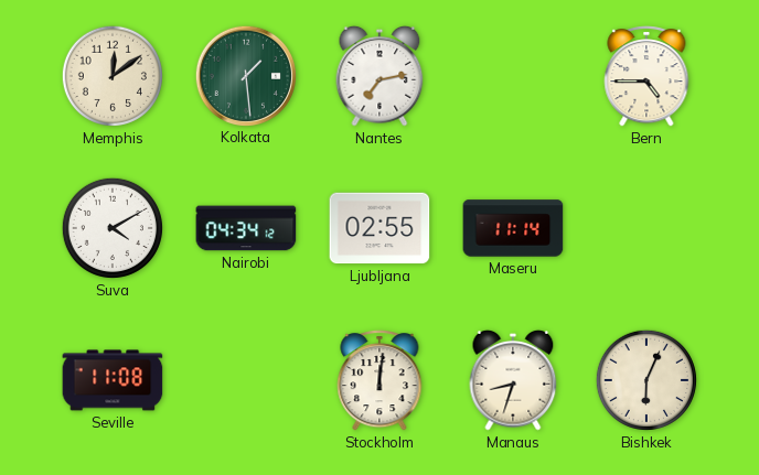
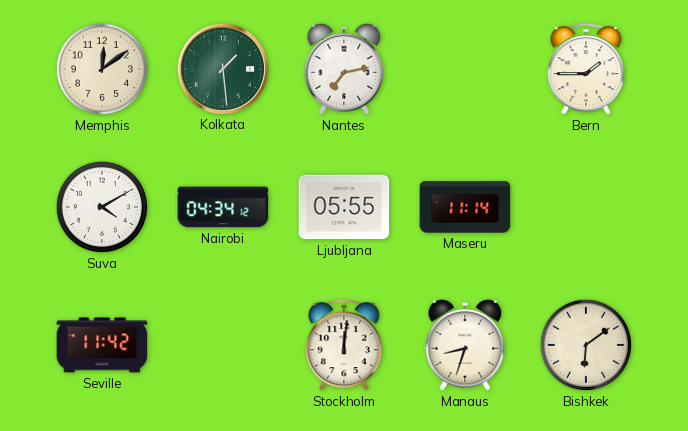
Bern: 4:45 -> 1:45 (586, 69)
Ljubljana: 02:55 -> 05:55 (344, 207)
Seville: 11:08 -> 11:42 (102, 345)
Bishkek: 6:04 -> 6:09 (586, 345)
